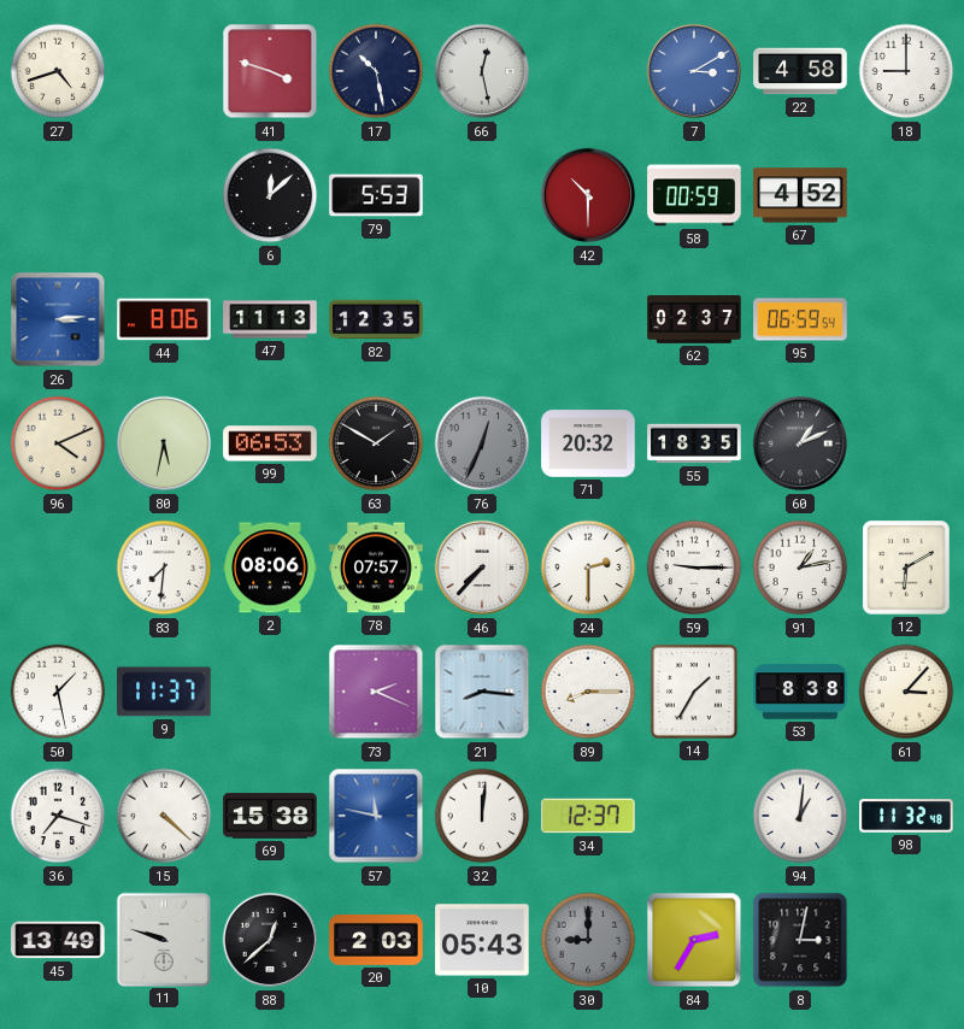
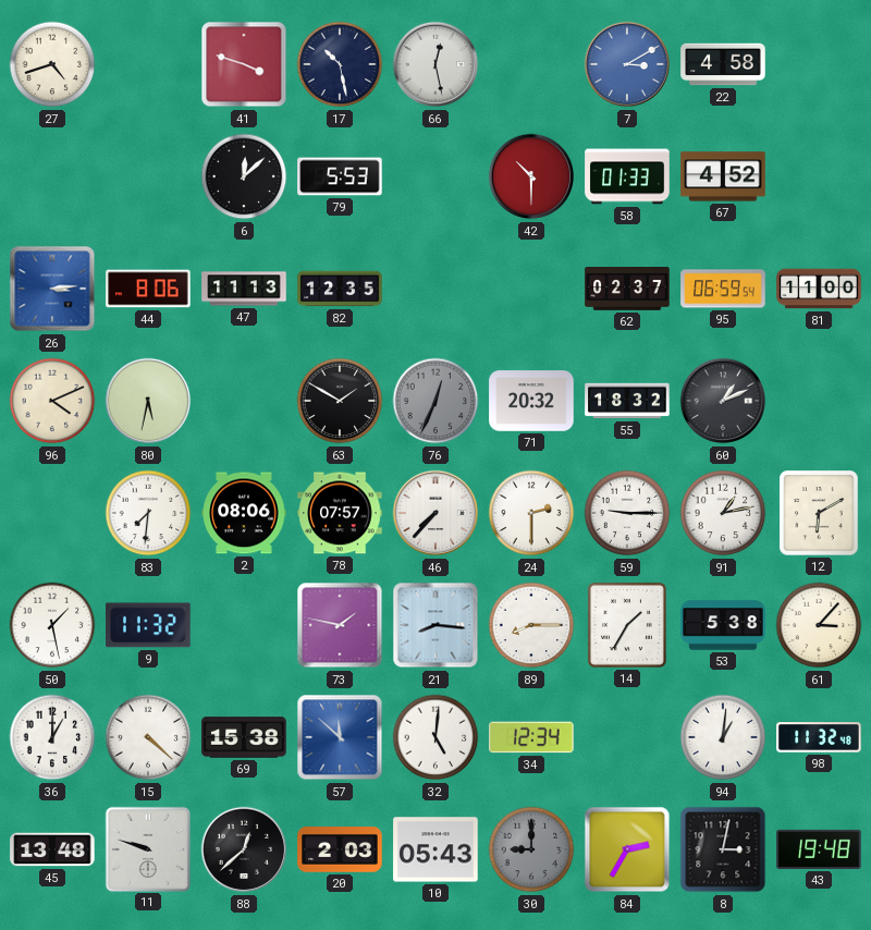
18: 9:00 -> none (906, 71)
58: 00:59 -> 01:33 (627, 176)
81: none -> 11:00 (819, 289)
99: 06:53 -> none (270, 443)
55: 18:35 -> 18:32 (627, 401)
9: 11:37 -> 11:32 (148, 625)
73: 2:19 -> 1:47 (340, 625)
53: 8:38 -> 5:38 (723, 625)
36: 7:18 -> 1:00 (52, 737)
57: 11:47 -> 11:52 (340, 737)
32: 12:01 -> 5:01 (436, 737)
34: 12:37 -> 12:34 (531, 737)
45: 13:49 -> 13:48 (52, 849)
43: none -> 19:48 (819, 849)
